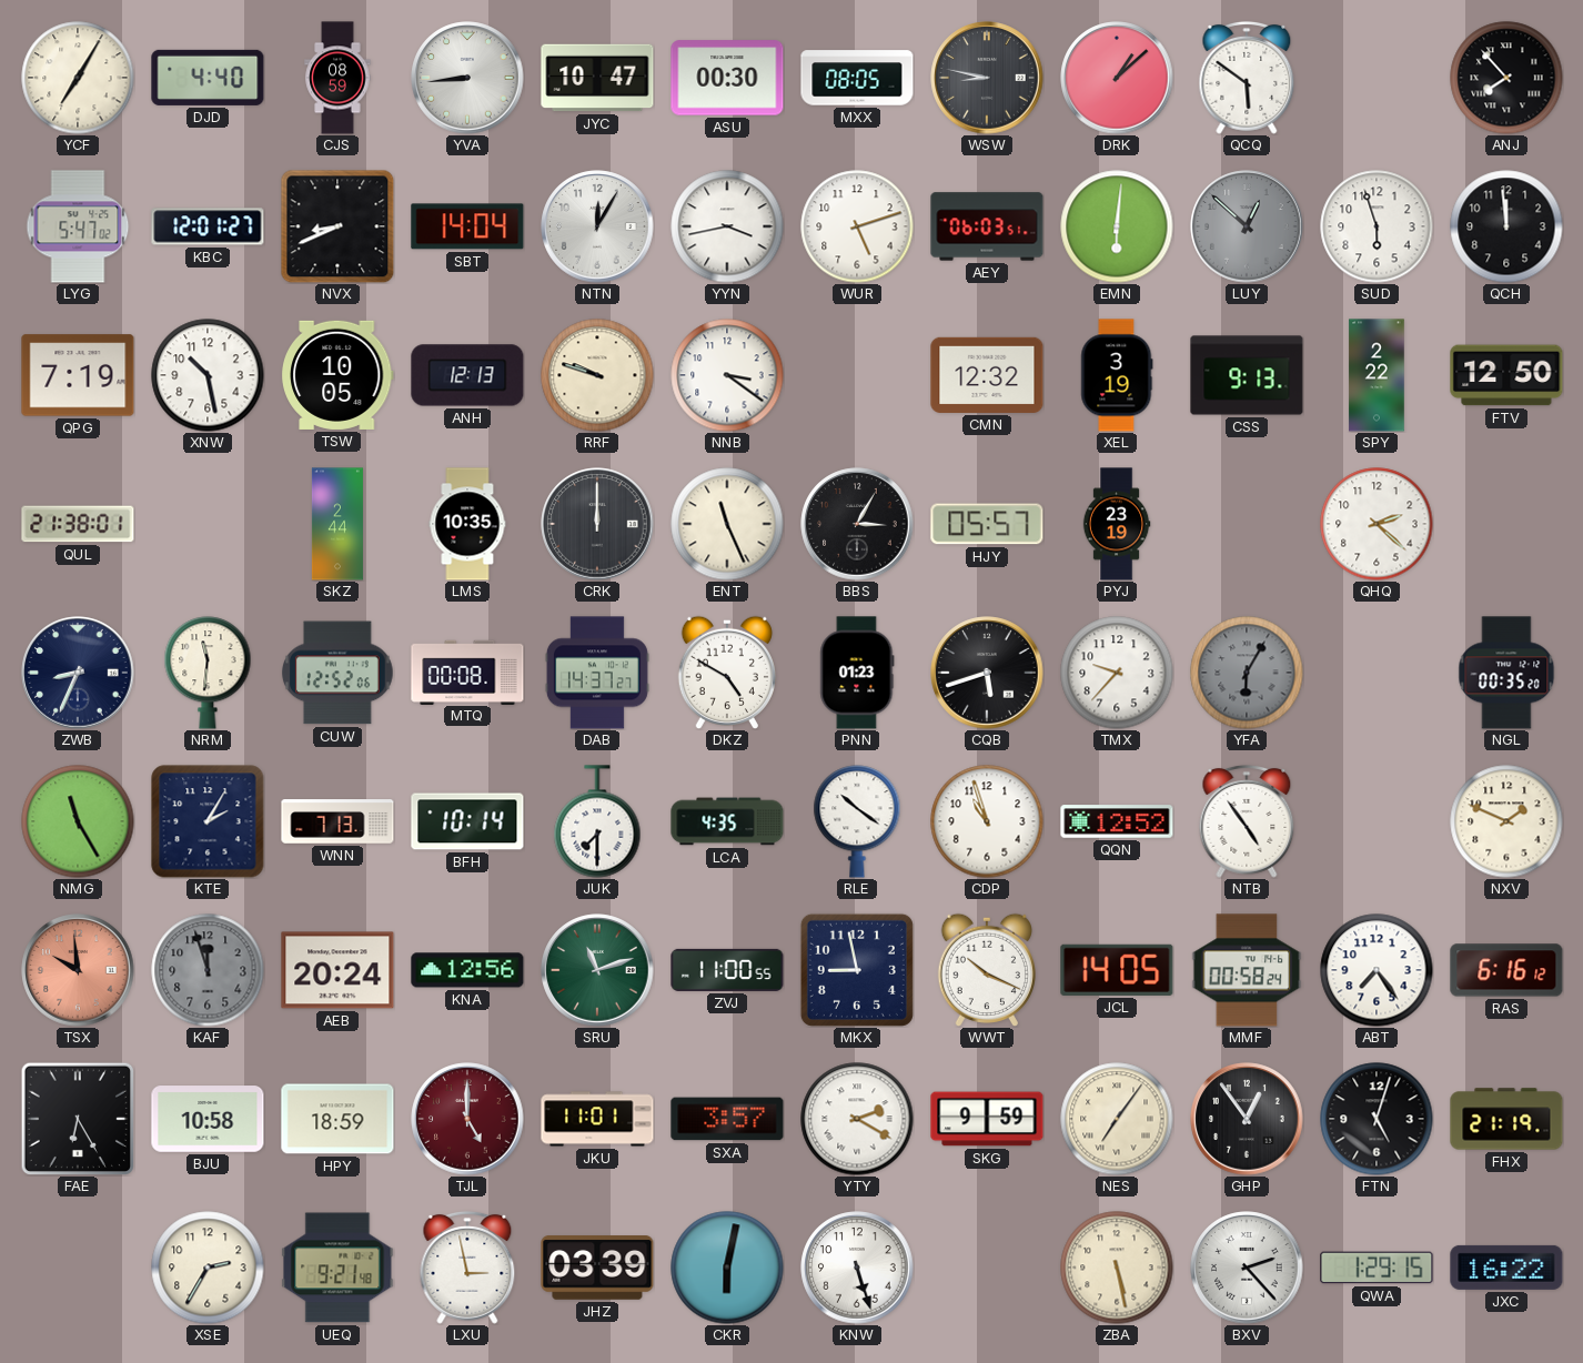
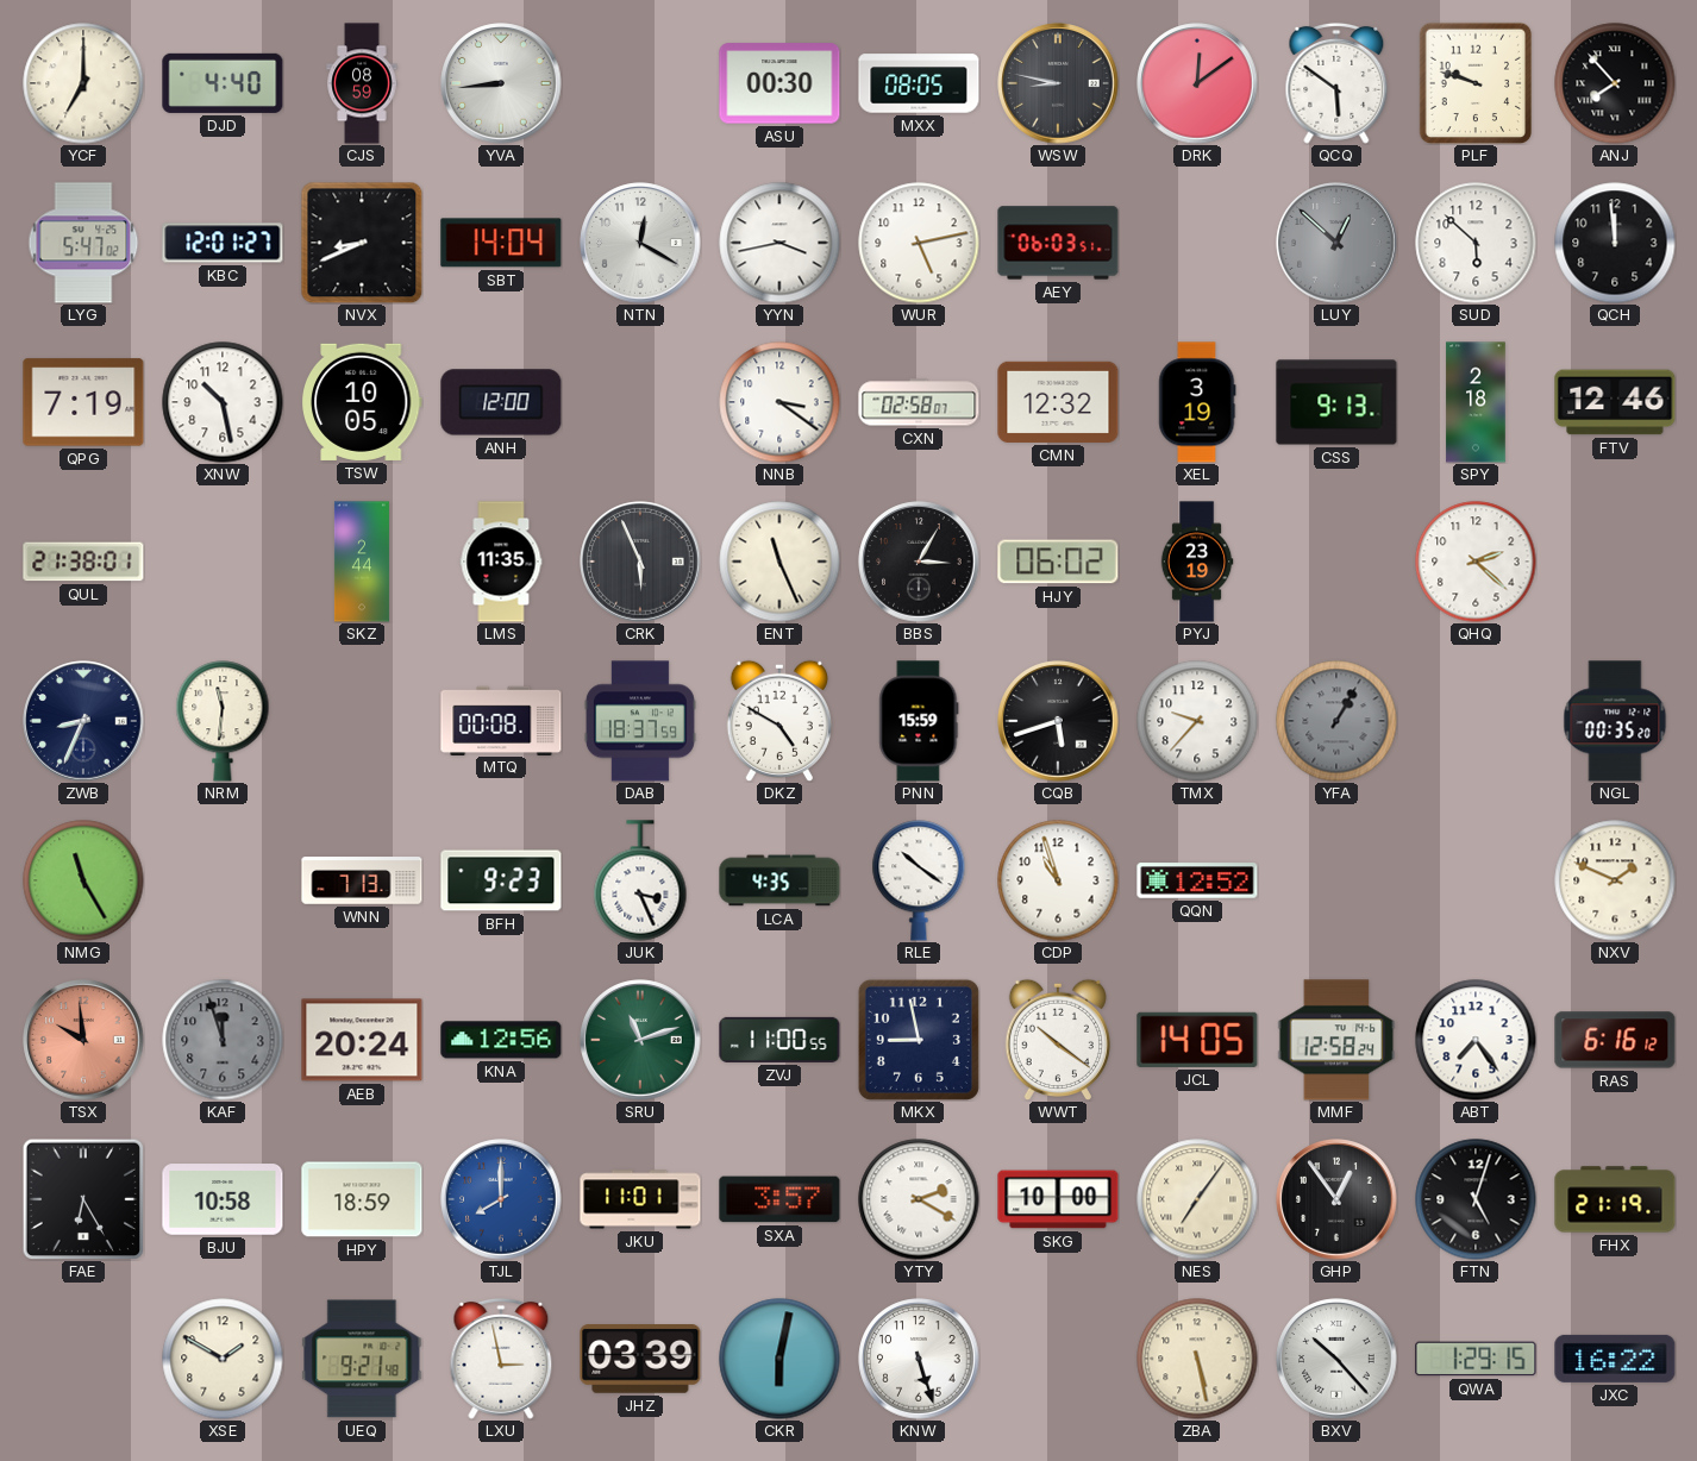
YCF: 7:05 -> 7:00 (83, 83)
JYC: 10:47 -> none (597, 78)
DRK: 1:08 -> 12:09 (1197, 83)
PLF: none -> 9:48 (1476, 83)
NTN: 12:05 -> 12:20 (640, 243)
WUR: 5:12 -> 5:13 (919, 243)
EMN: 6:01 -> none (1117, 226)
SUD: 5:57 -> 5:52 (1476, 243)
ANH: 12:13 -> 12:00 (501, 402)
RRF: 9:48 -> none (597, 375)
CXN: none -> 02:58 (919, 402)
SPY: 2:22 -> 2:18 (1476, 402)
FTV: 12:50 -> 12:46 (1615, 402)
LMS: 10:35 -> 11:35 (501, 562)
CRK: 12:00 -> 5:56 (640, 562)
HJY: 05:57 -> 06:02 (1058, 562)
CUW: 12:52 -> none (339, 673)
DAB: 14:37 -> 18:37 (640, 721)
PNN: 01:23 -> 15:59 (919, 721)
YFA: 6:05 -> 1:05 (1336, 721)
KTE: 2:05 -> none (208, 821)
BFH: 10:14 -> 9:23 (501, 880)
JUK: 7:30 -> 3:26 (640, 880)
NTB: 4:54 -> none (1247, 821)
WWT: 10:19 -> 10:21 (1057, 1039)
MMF: 00:58 -> 12:58 (1336, 1040)
TJL: 5:00 -> 8:00 (501, 1199)
TJL dial: burgundy -> blue (501, 1199)
SKG: 9:59 -> 10:00 (1058, 1199)
XSE: 2:35 -> 1:50 (223, 1359)
BXV: 2:23 -> 10:23 (1336, 1359)
